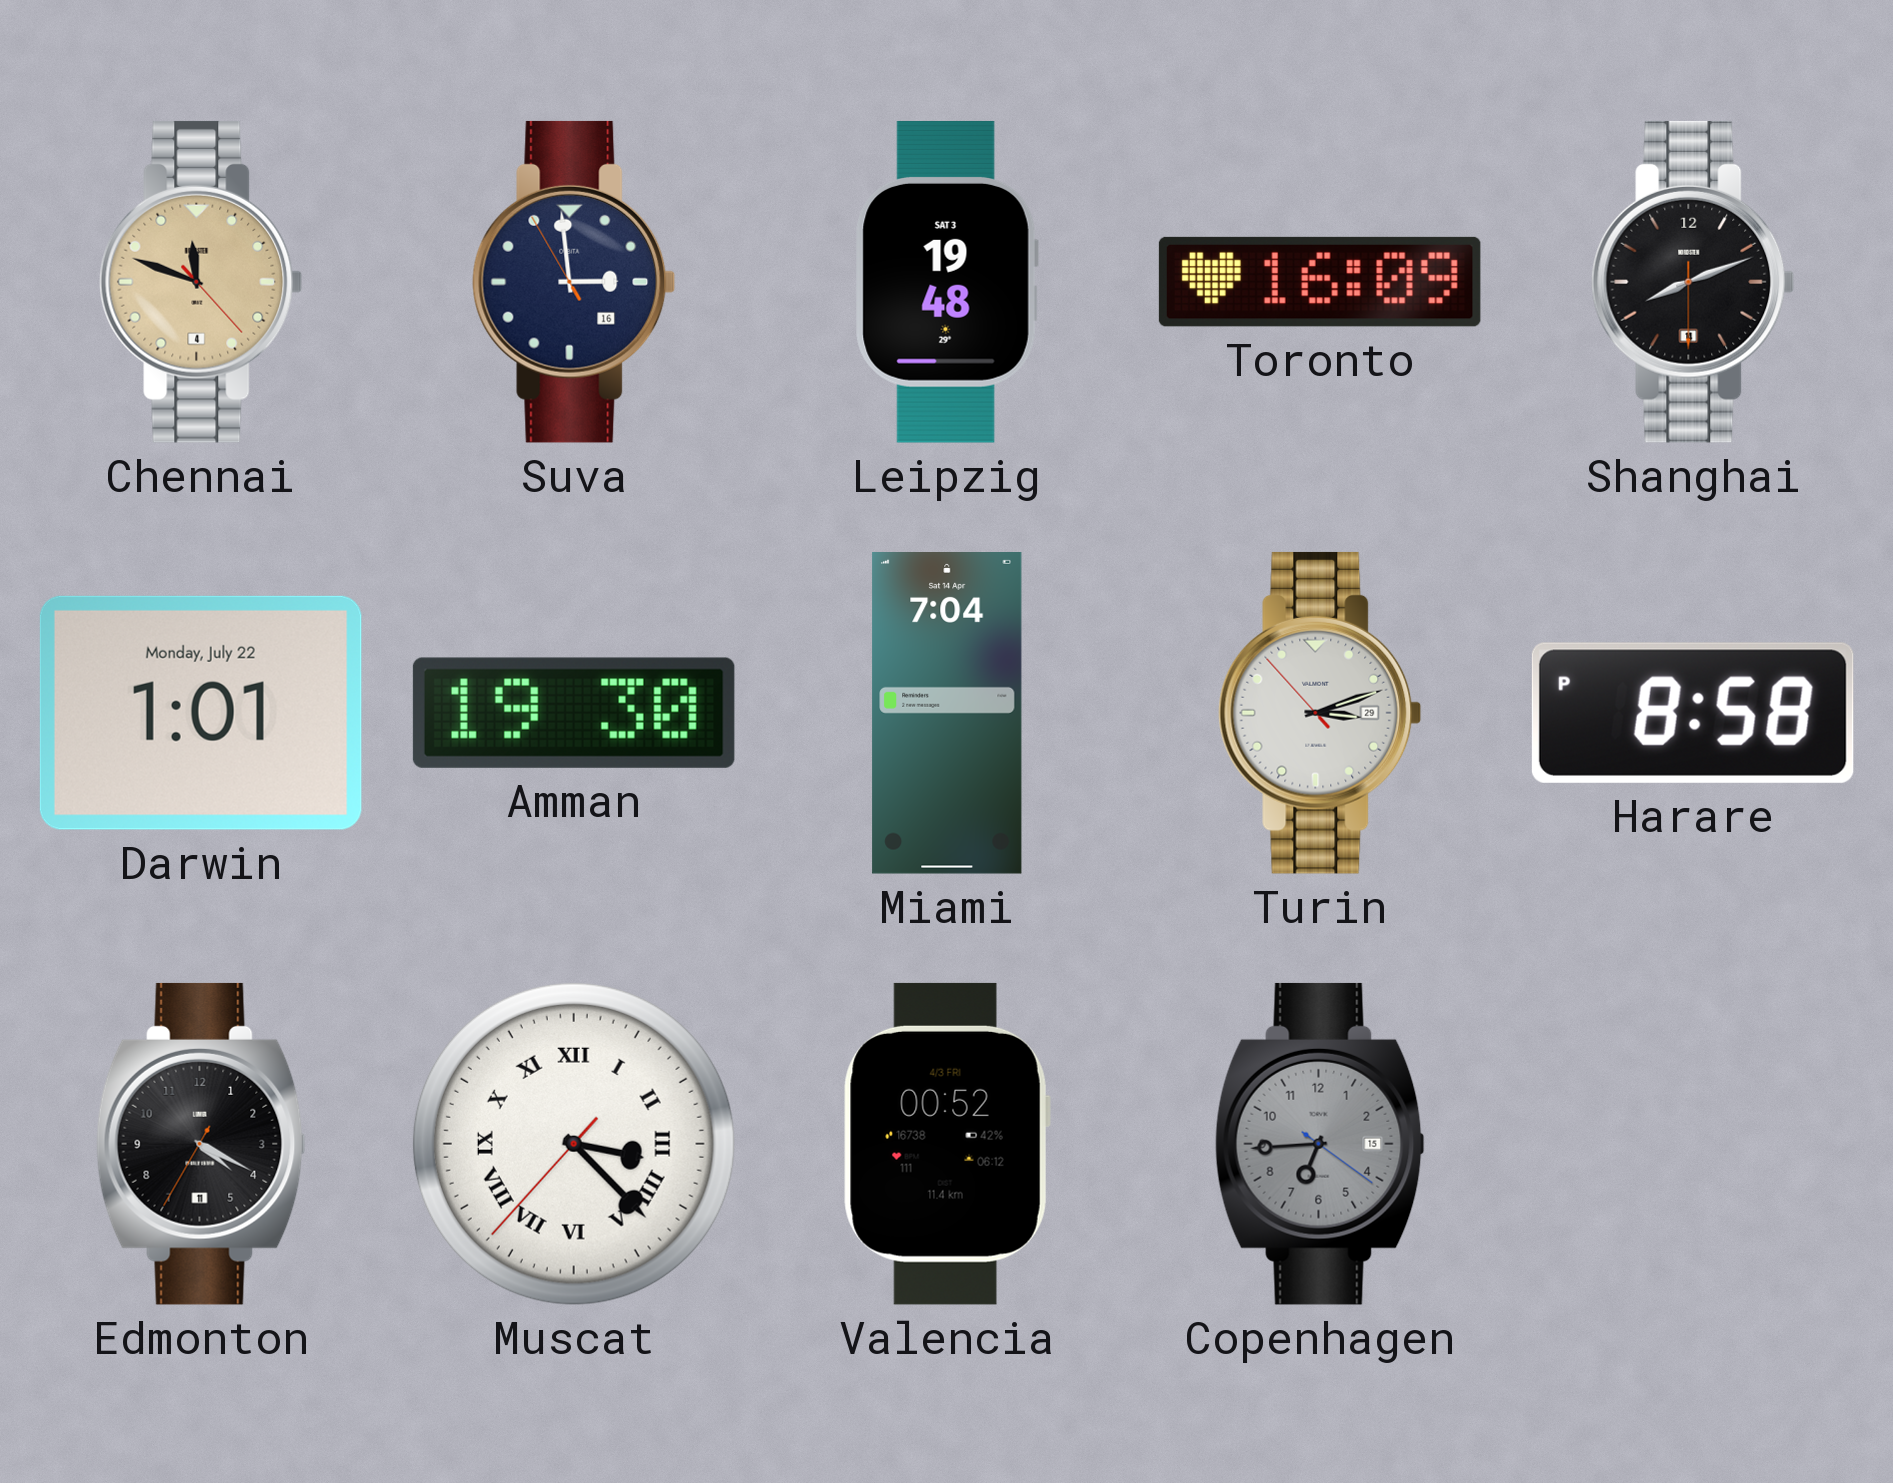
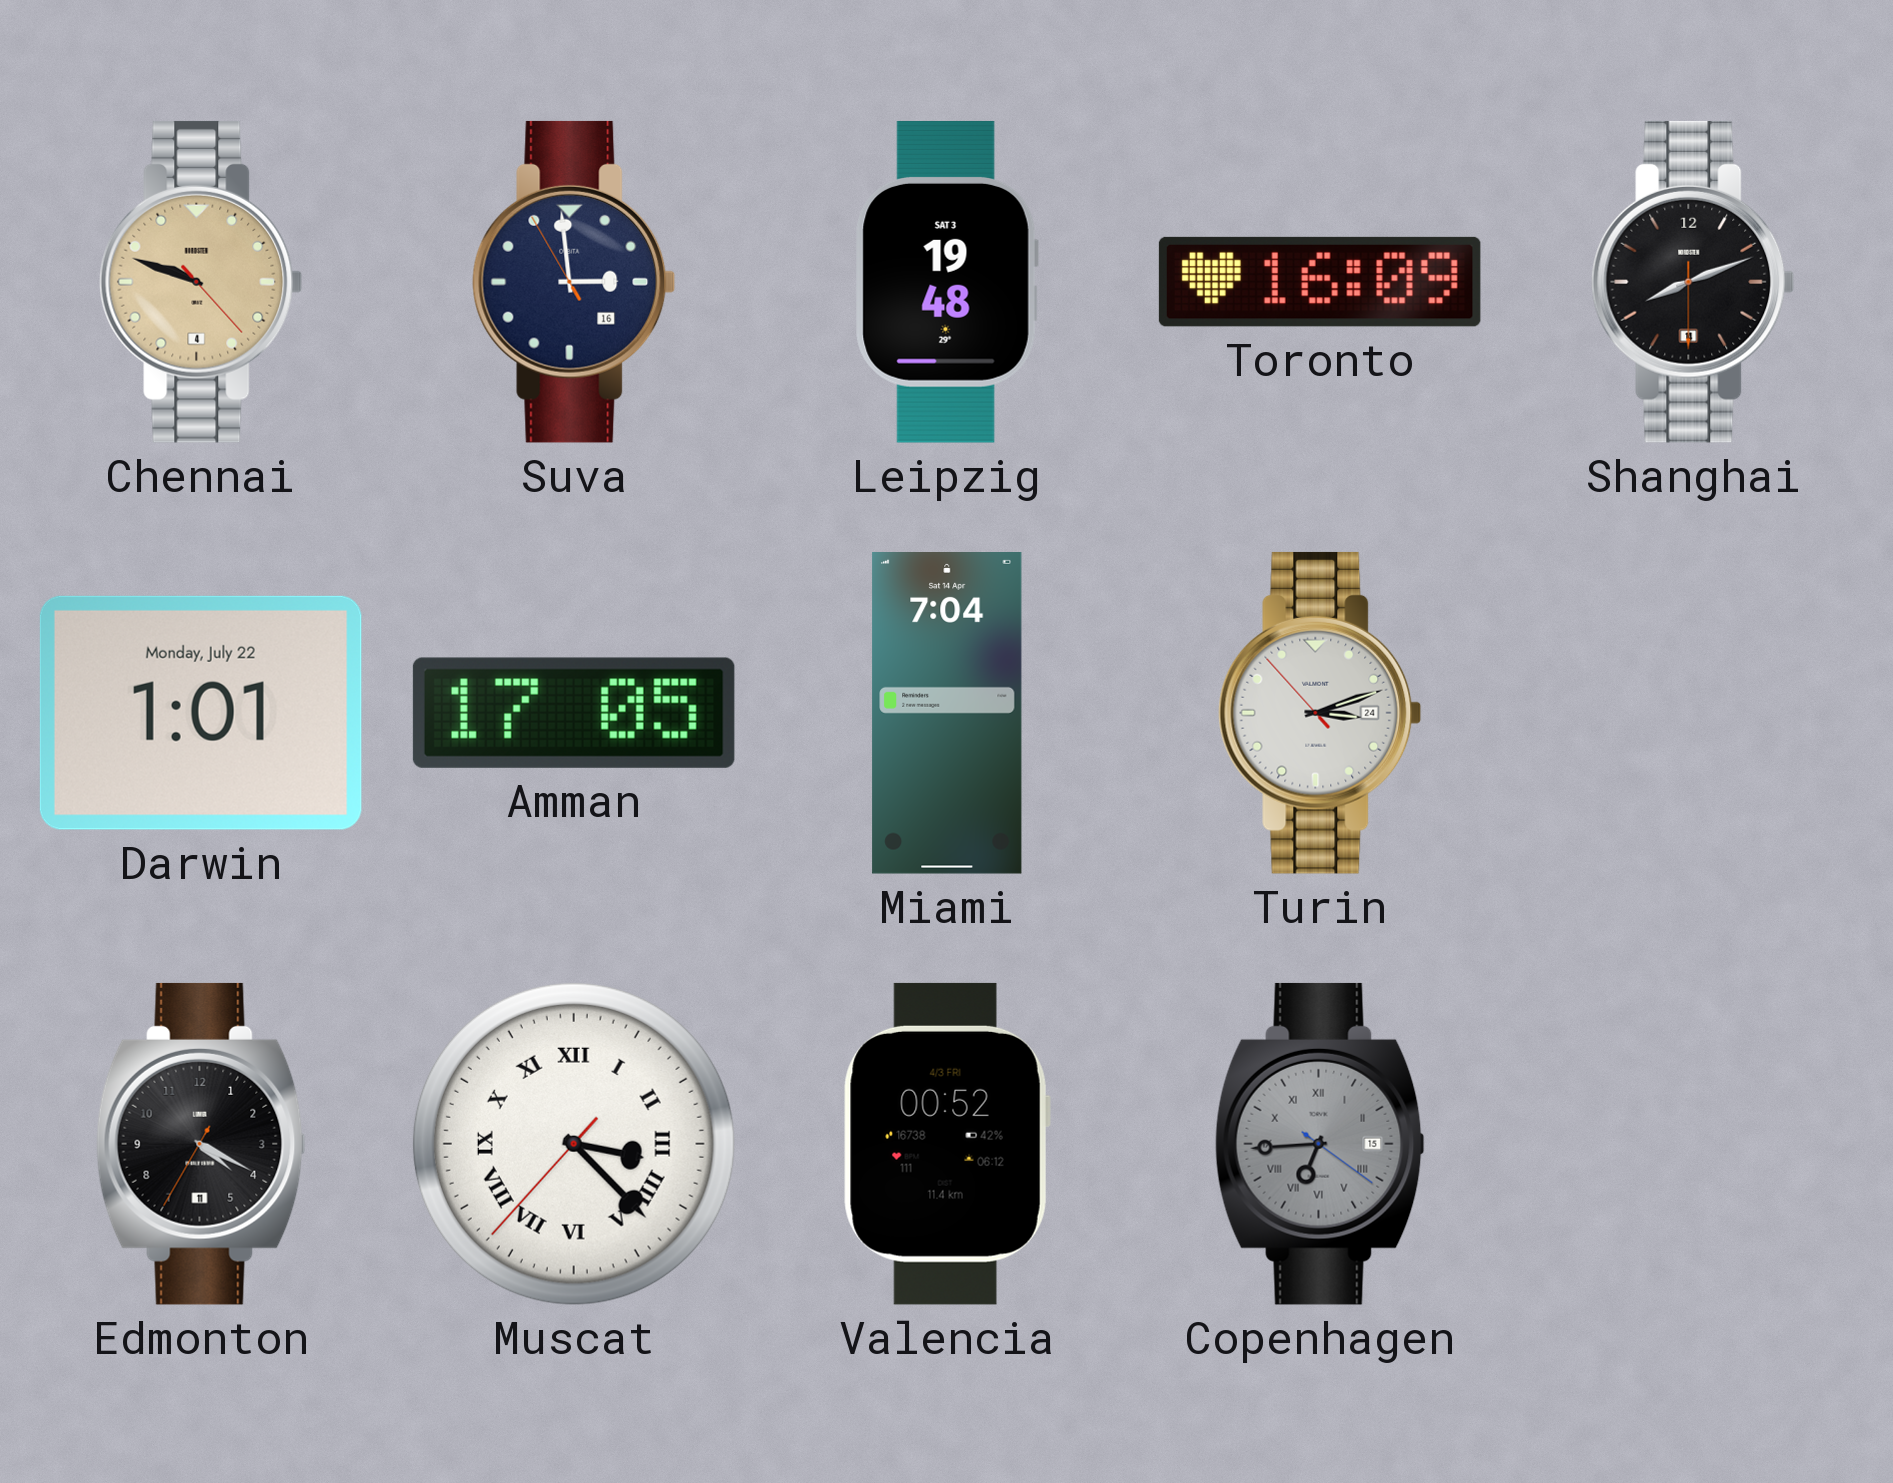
Chennai: 11:48 -> 9:48 (201, 282)
Amman: 19:30 -> 17:05 (574, 713)
Turin date: 29 -> 24 (1320, 713)
Harare: 8:58 -> none (1693, 713)
Copenhagen numerals: Arabic -> Roman (1320, 1144)
